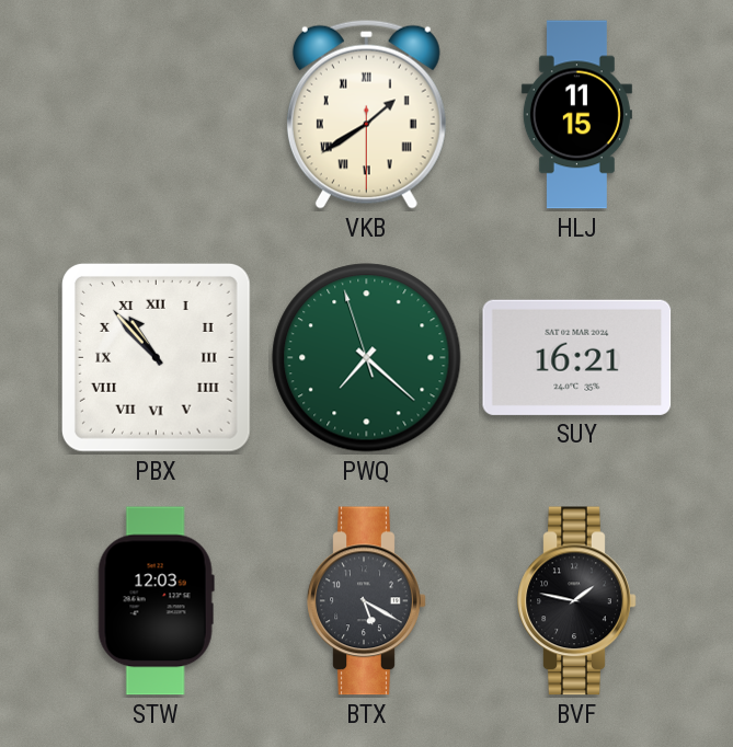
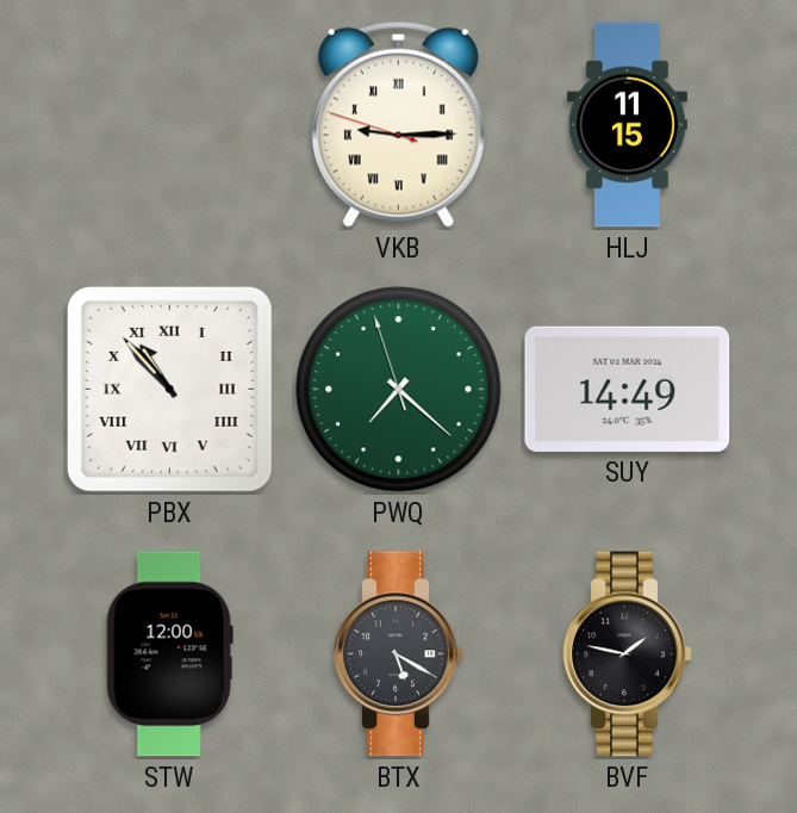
VKB: 1:39 -> 9:14 (398, 124)
SUY: 16:21 -> 14:49 (628, 389)
STW: 12:03 -> 12:00 (169, 654)
